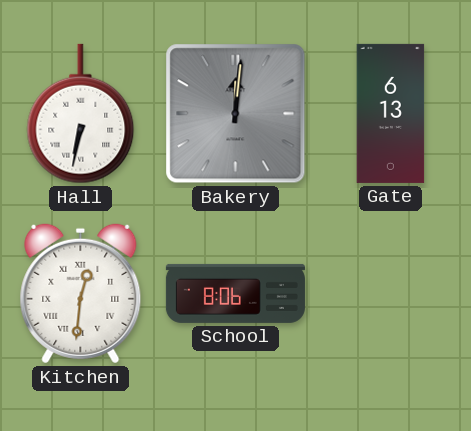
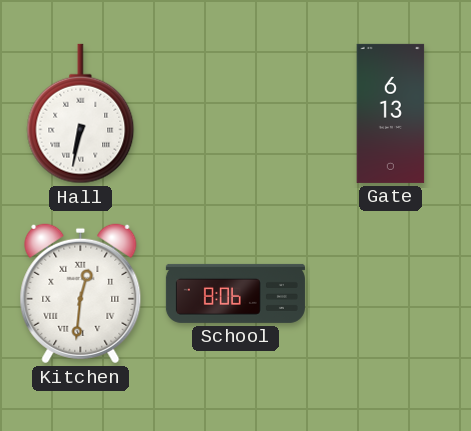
Bakery: 12:01 -> none (236, 114)
